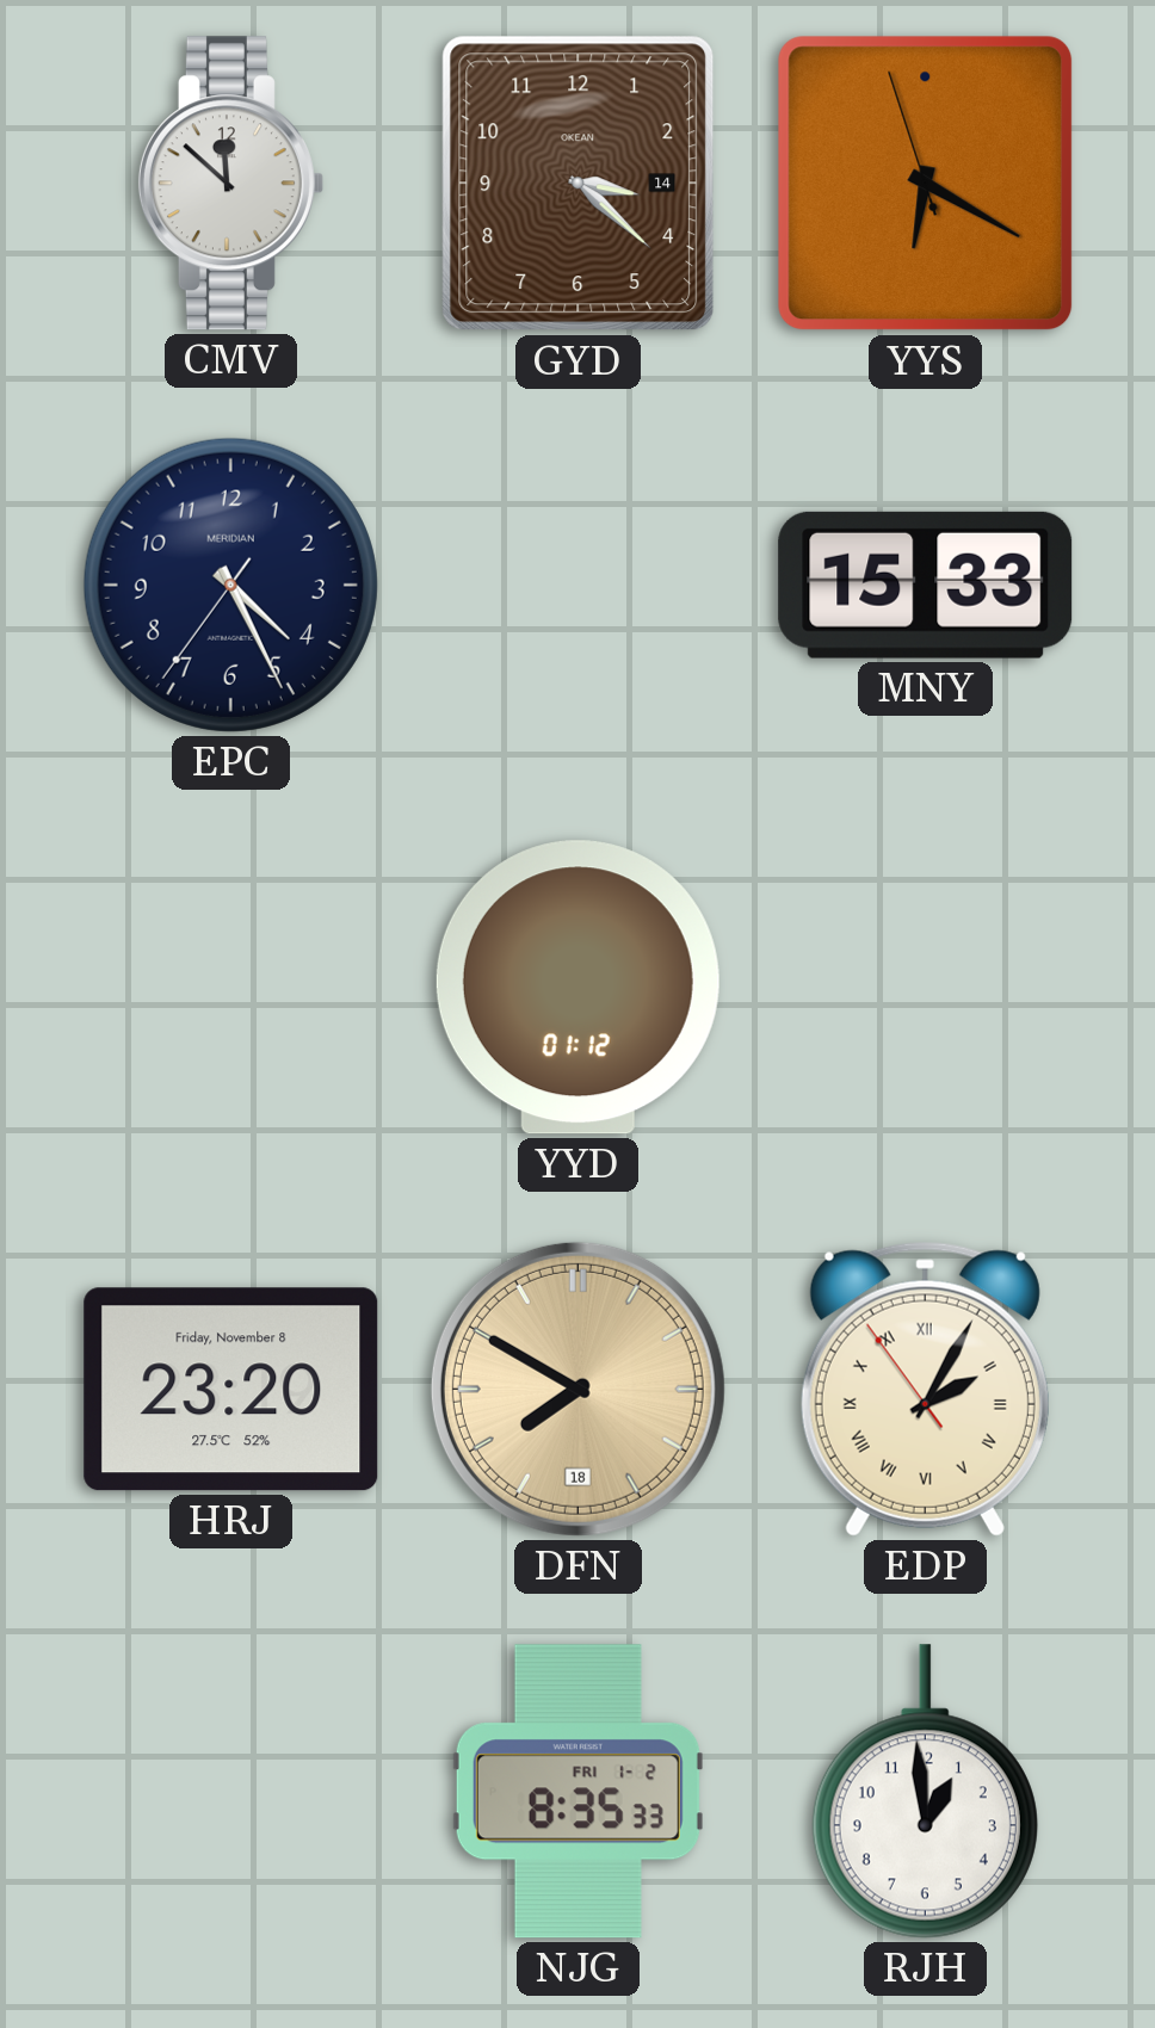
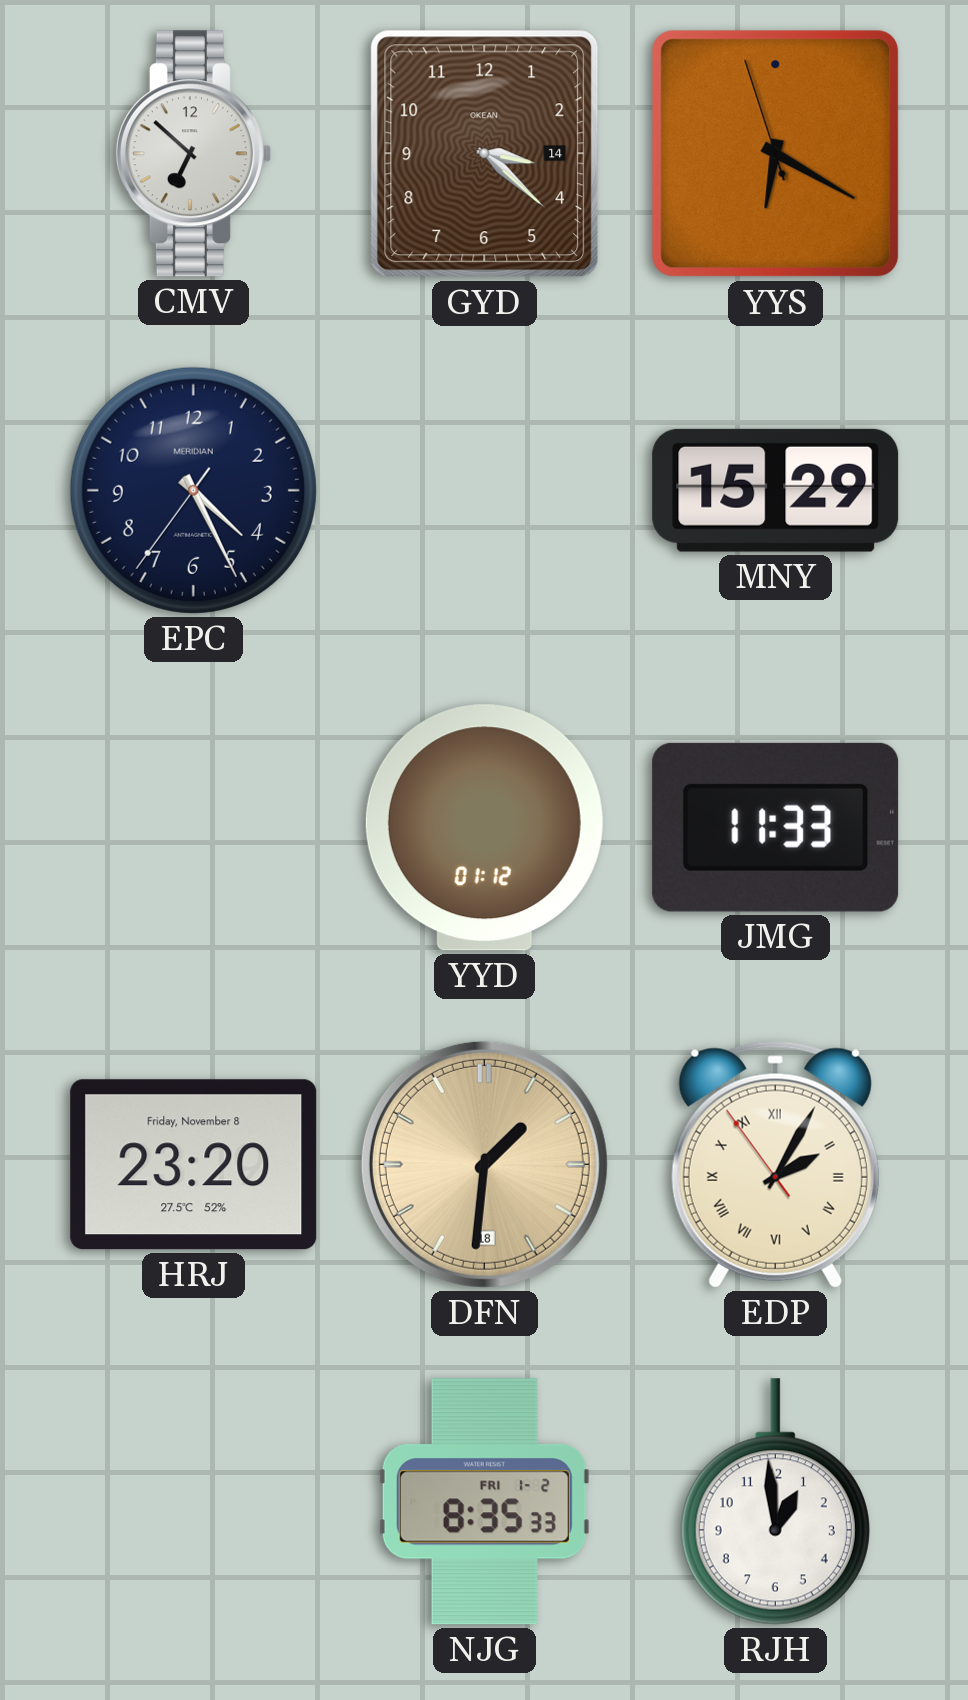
CMV: 11:52 -> 6:52 (193, 154)
MNY: 15:33 -> 15:29 (776, 490)
JMG: none -> 11:33 (776, 827)
DFN: 7:50 -> 1:31 (484, 1164)
